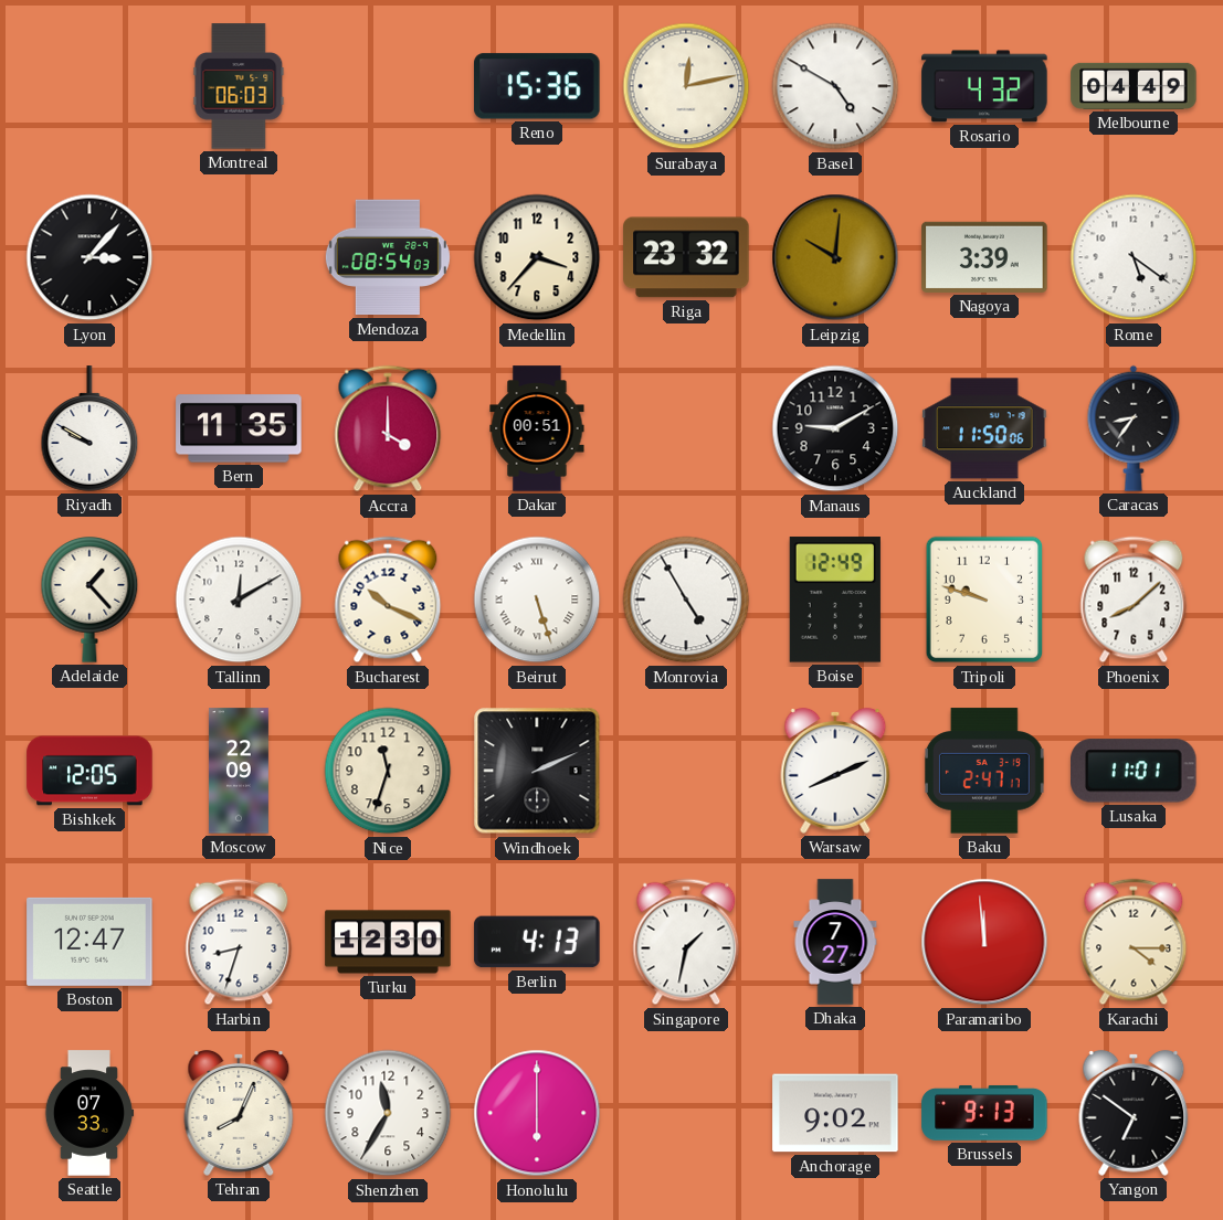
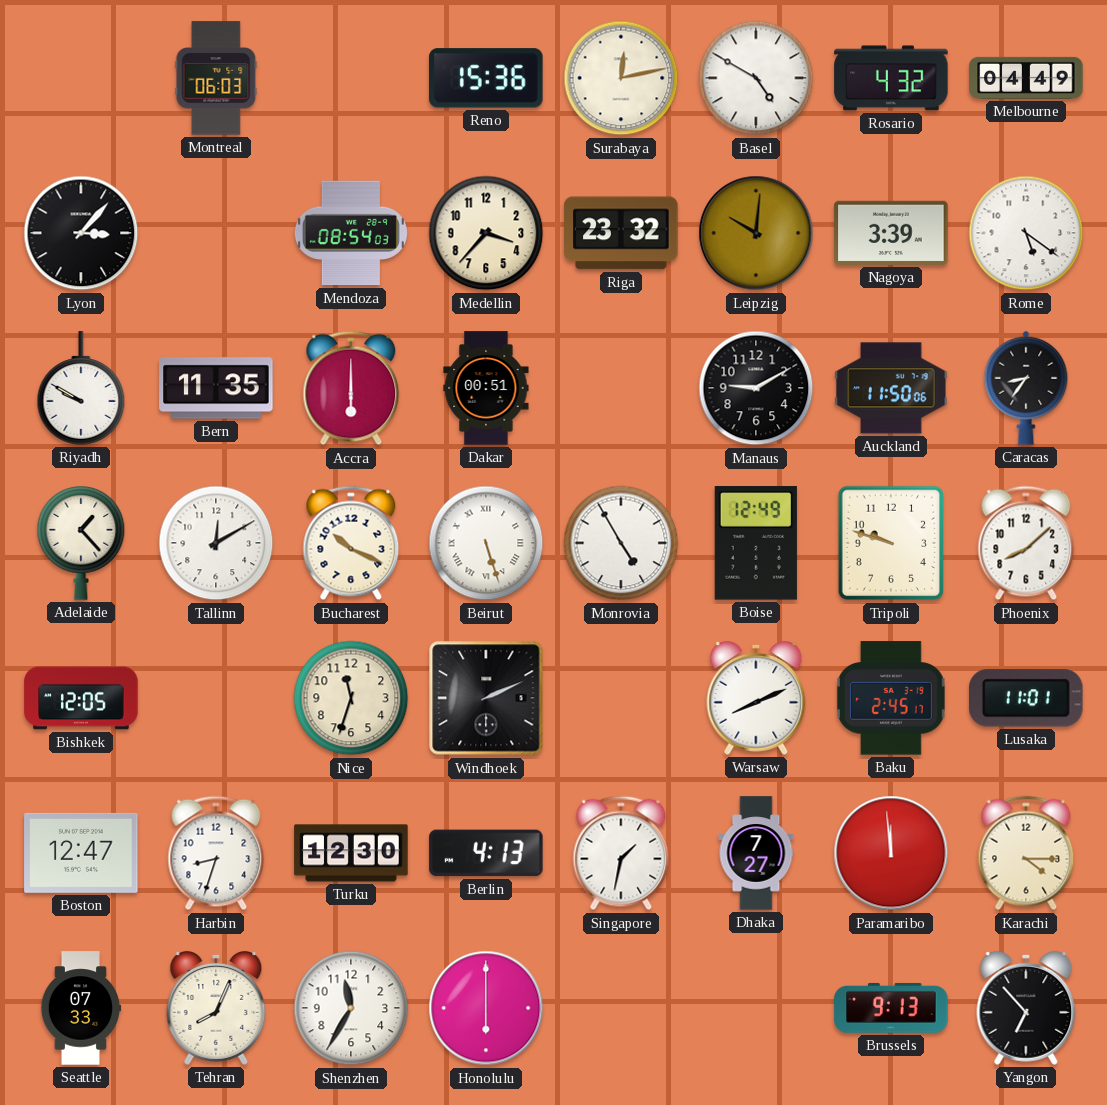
Accra: 4:00 -> 6:00 (351, 388)
Moscow: 22:09 -> none (239, 771)
Baku: 2:47 -> 2:45 (891, 698)
Anchorage: 9:02 -> none (835, 1113)
Yangon: 6:51 -> 6:53 (1026, 1008)
